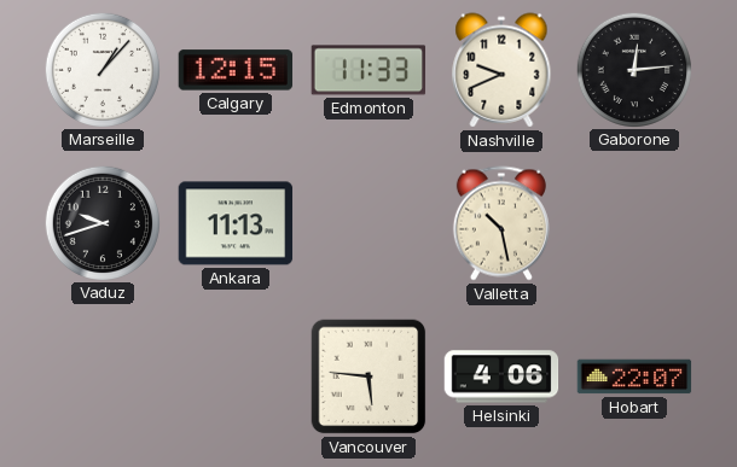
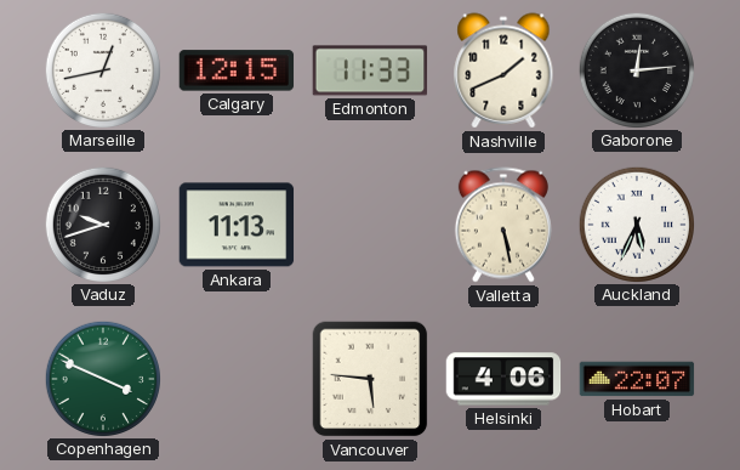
Marseille: 1:07 -> 12:43 (102, 69)
Nashville: 9:41 -> 1:41 (503, 70)
Valletta: 10:28 -> 5:28 (503, 225)
Auckland: none -> 5:34 (636, 223)
Copenhagen: none -> 3:49 (102, 378)
